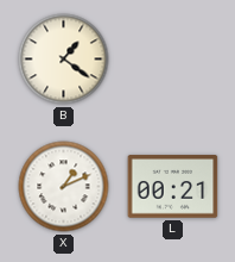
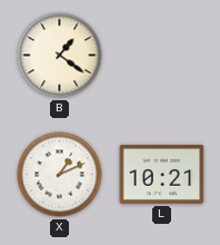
L: 00:21 -> 10:21 (162, 175)
